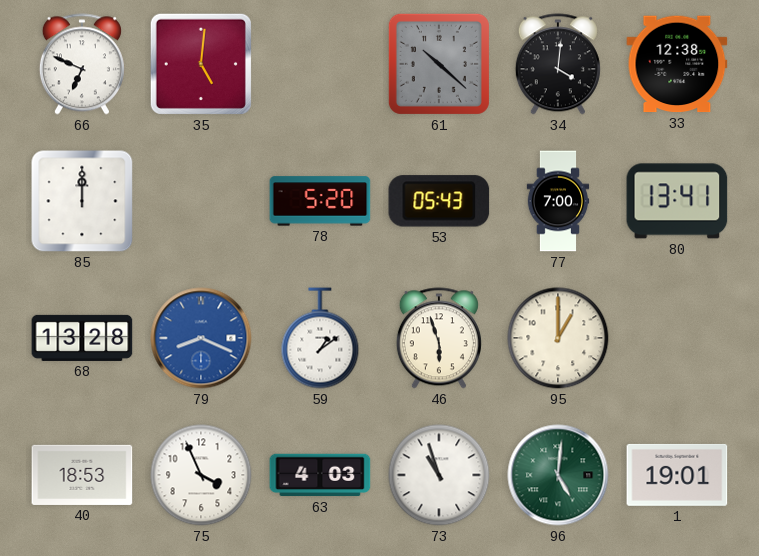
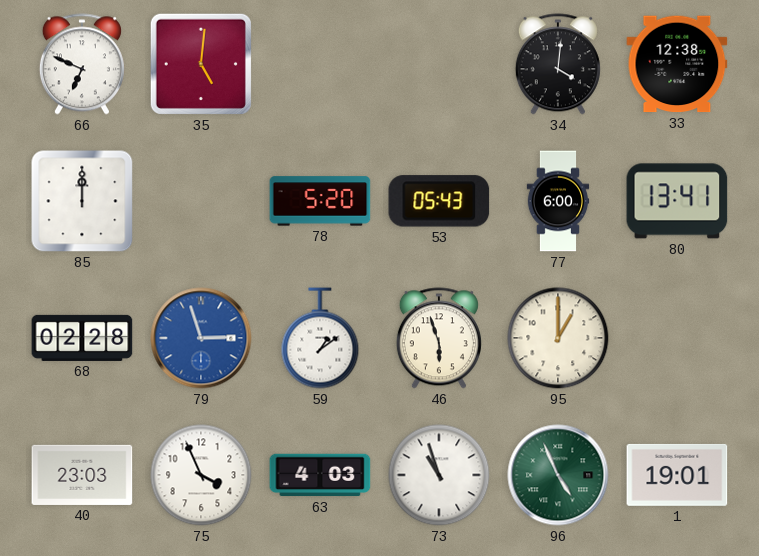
61: 10:22 -> none (439, 64)
77: 7:00 -> 6:00 (558, 201)
68: 13:28 -> 02:28 (82, 338)
79: 8:19 -> 2:57 (201, 338)
40: 18:53 -> 23:03 (82, 475)
96: 5:01 -> 4:56 (558, 475)
